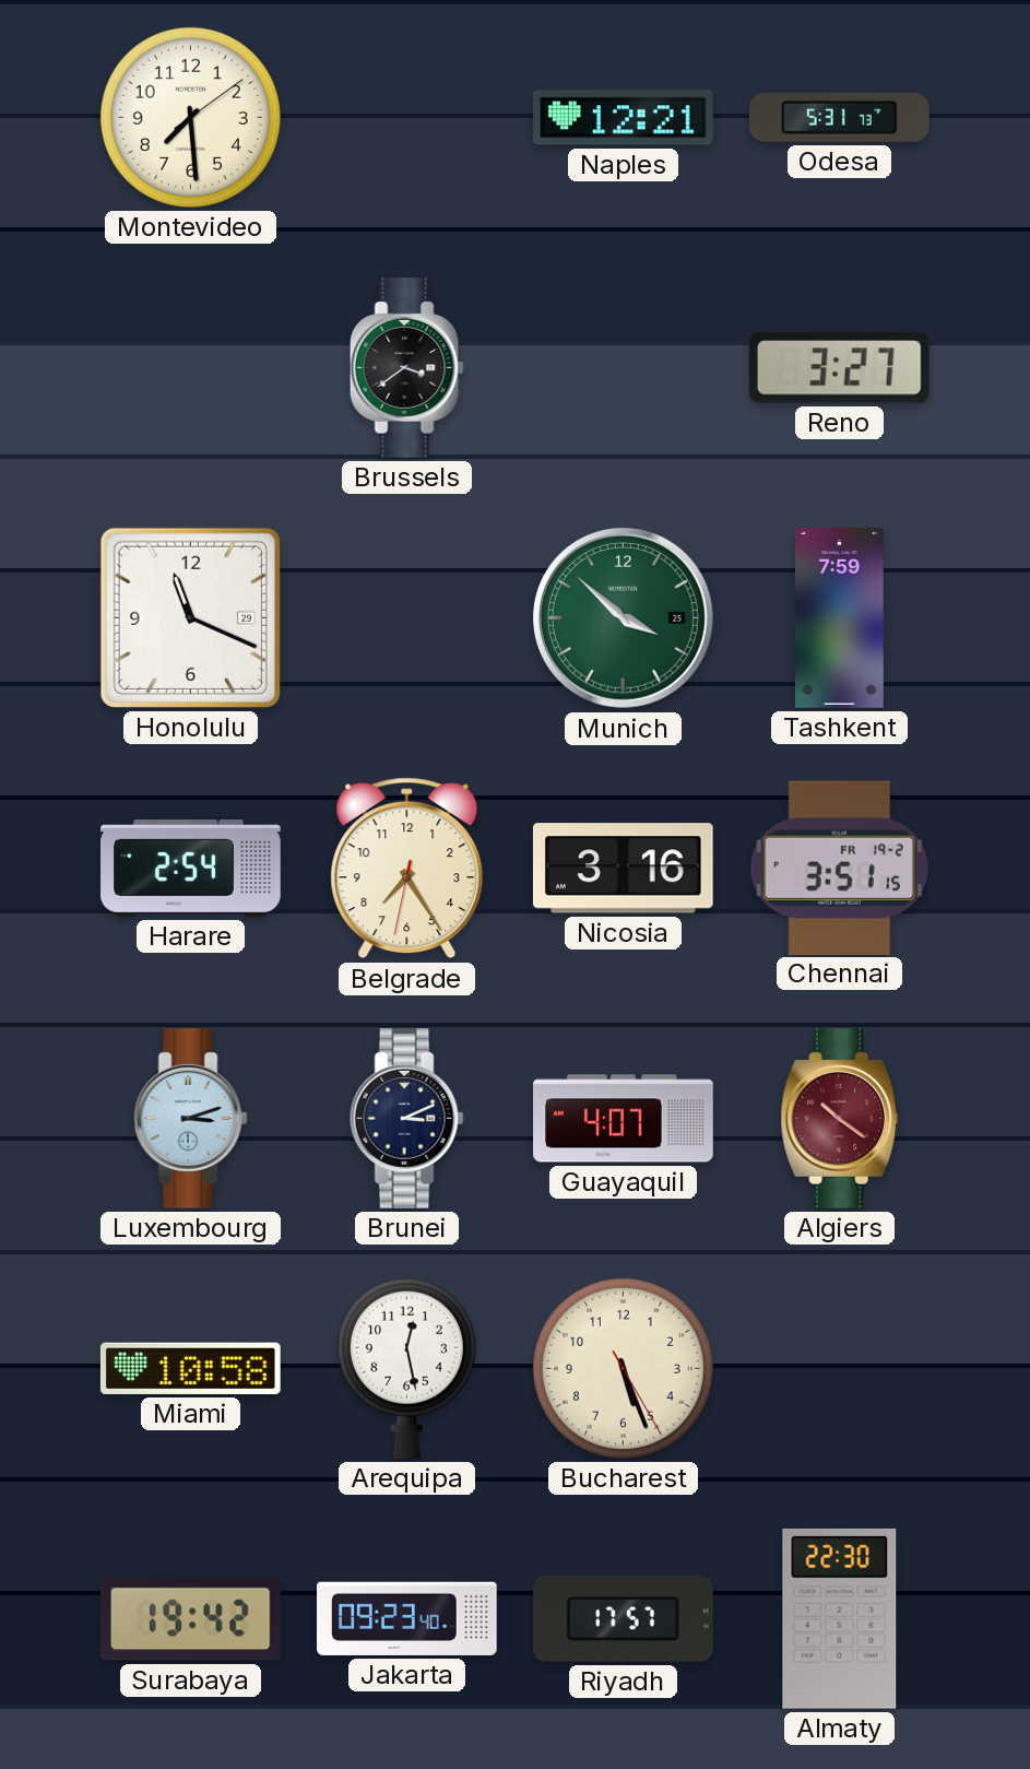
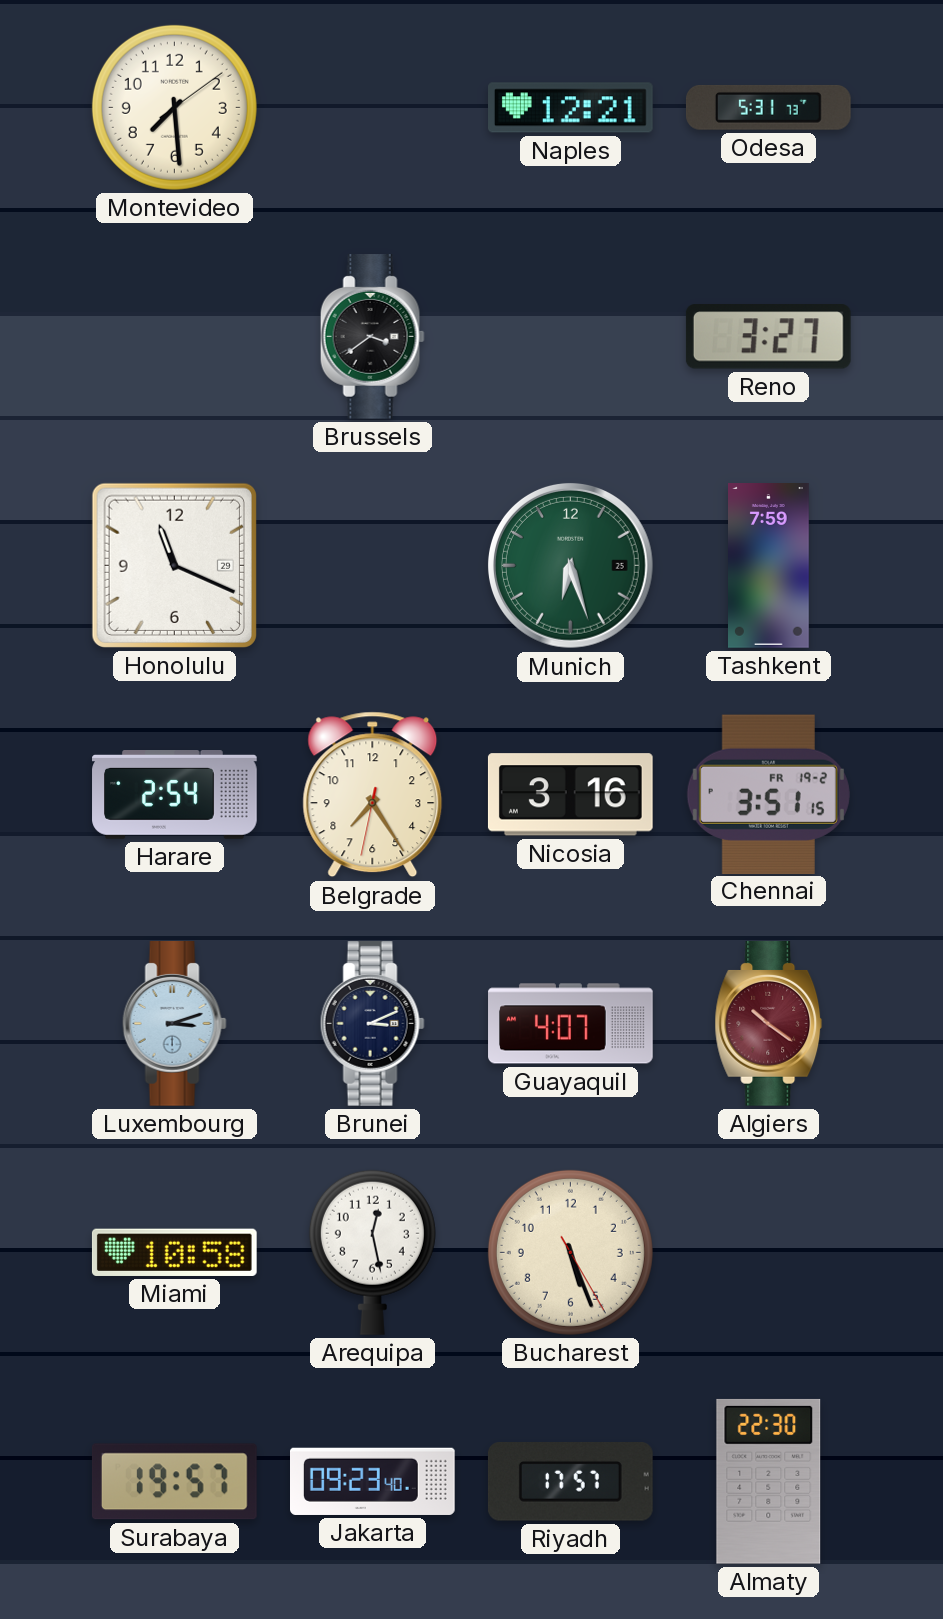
Munich: 3:52 -> 6:27 (571, 566)
Surabaya: 19:42 -> 19:57 (174, 1482)
